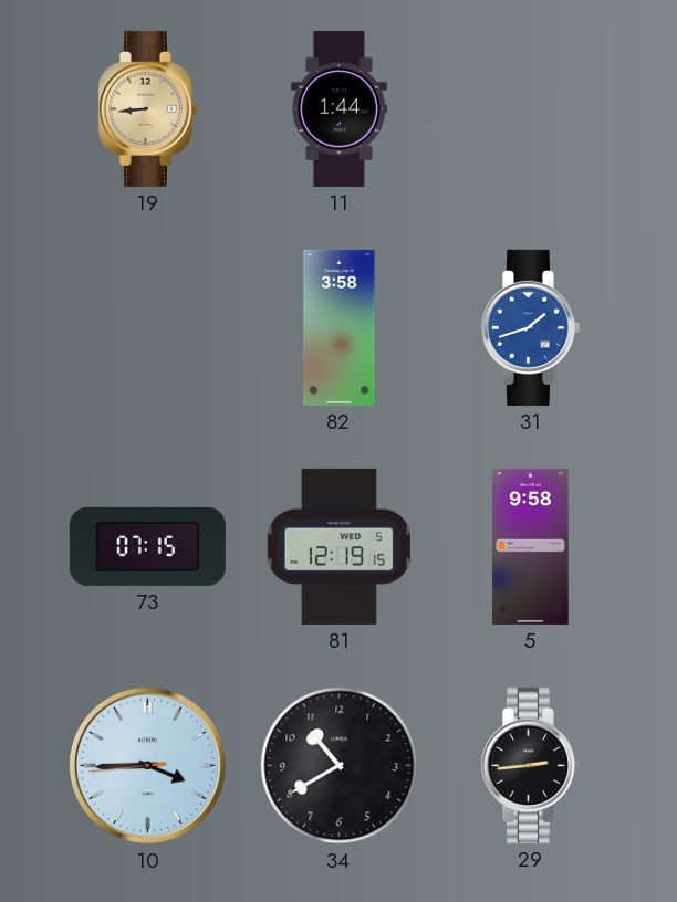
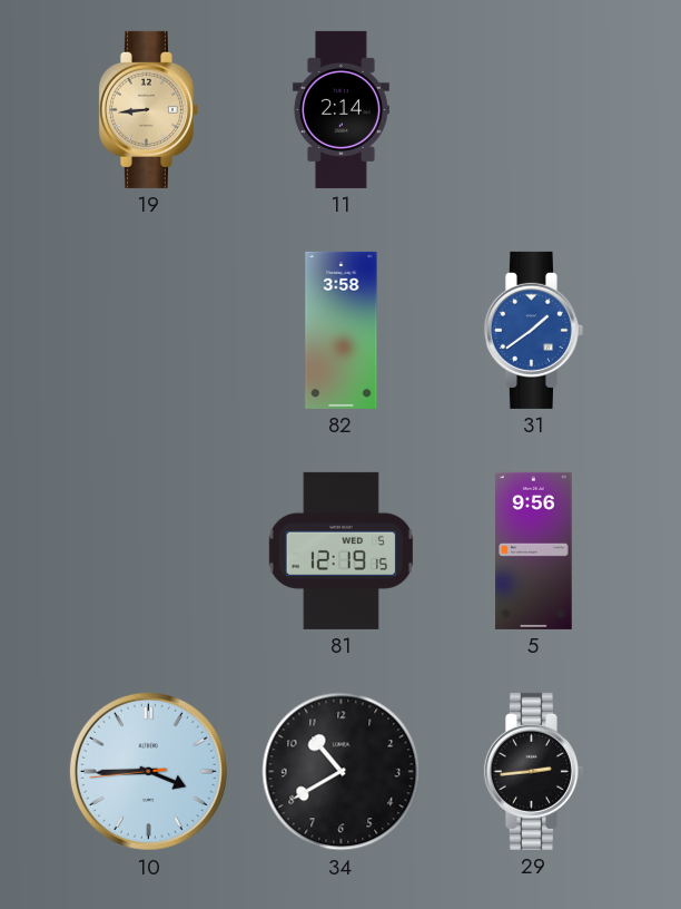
11: 1:44 -> 2:14 (340, 109)
31: 1:42 -> 1:39 (533, 330)
73: 07:15 -> none (147, 546)
5: 9:58 -> 9:56 (534, 550)
